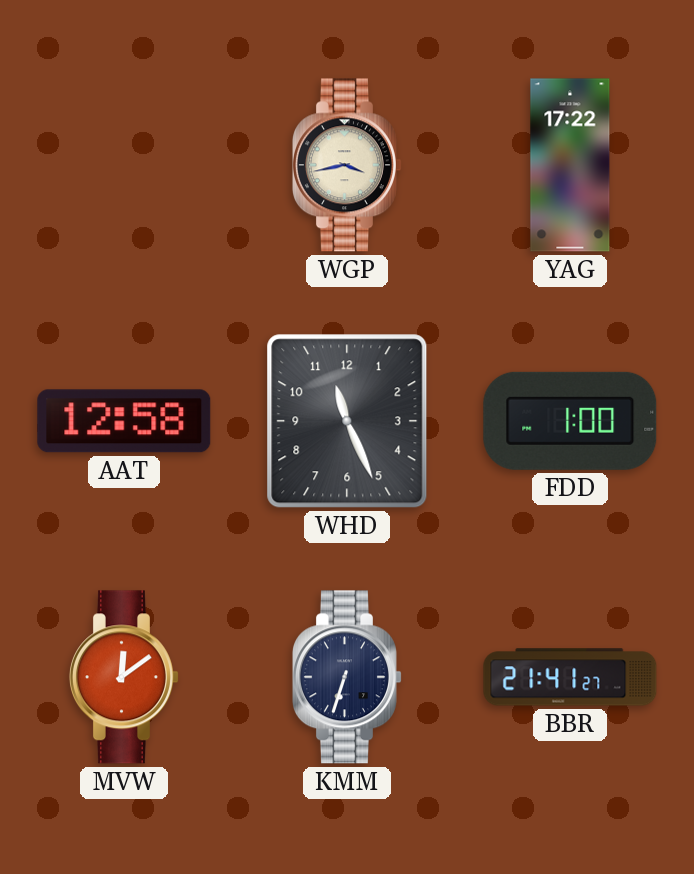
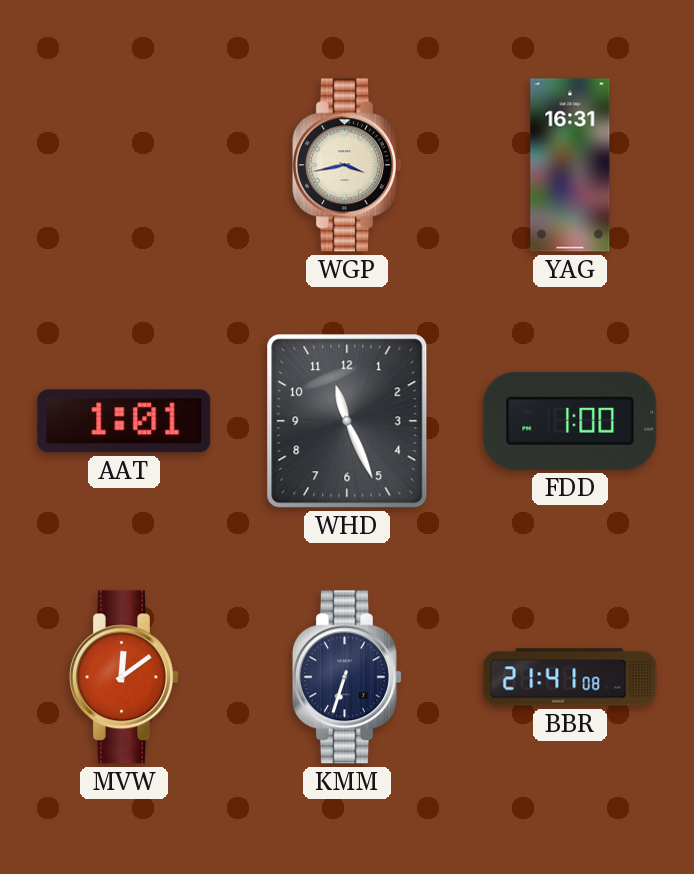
YAG: 17:22 -> 16:31 (570, 165)
AAT: 12:58 -> 1:01 (124, 421)
BBR: 21:41:27 -> 21:41:08 (570, 677)
